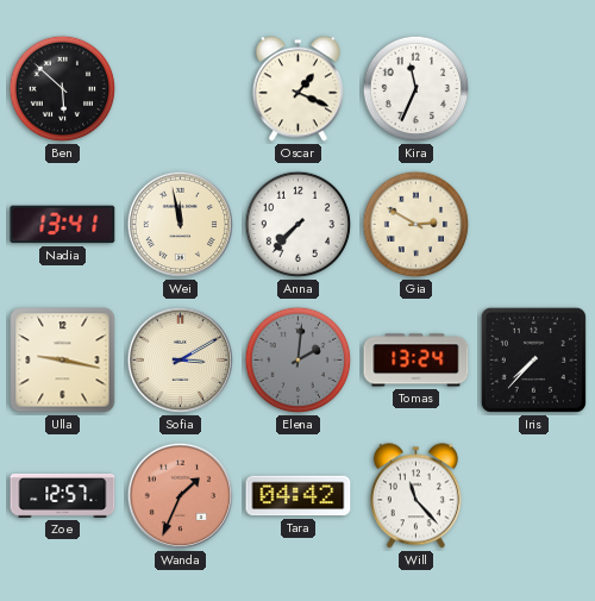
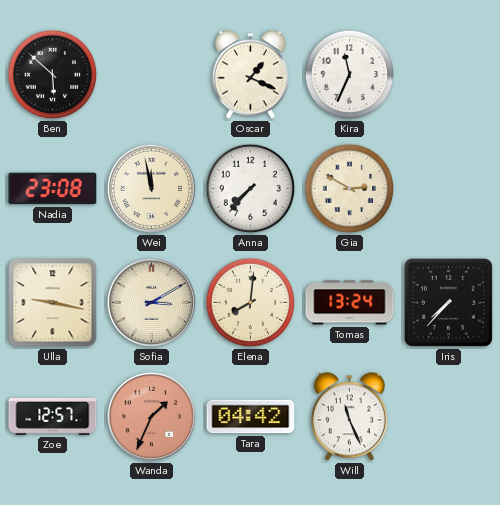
Nadia: 13:41 -> 23:08 (53, 189)
Elena: 2:01 -> 8:01 (251, 303)
Elena dial: grey -> cream (251, 303)
Will: 11:23 -> 11:26 (349, 417)
